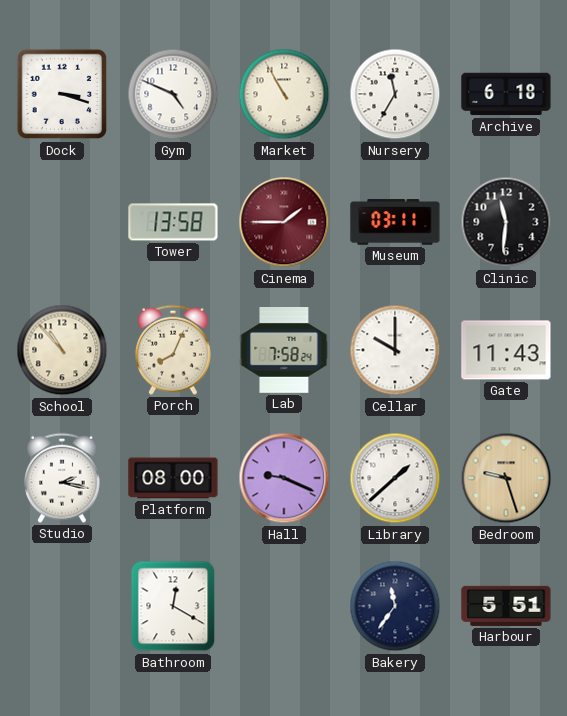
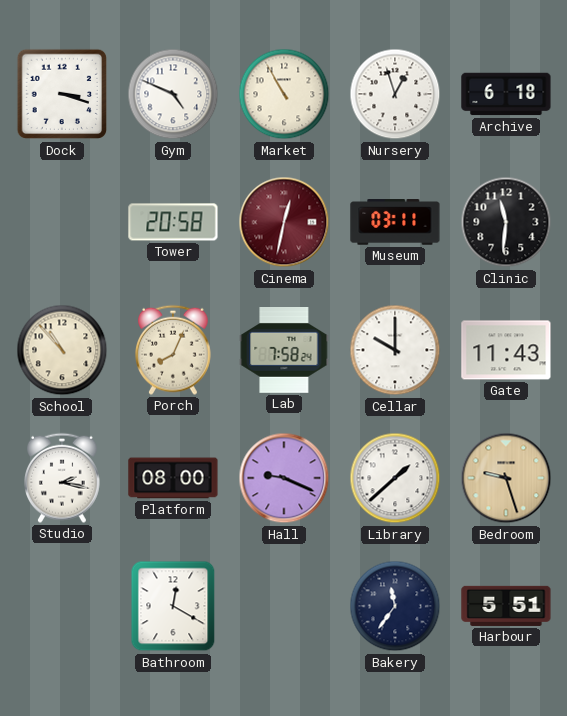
Nursery: 11:35 -> 12:57 (395, 94)
Tower: 13:58 -> 20:58 (173, 222)
Cinema: 1:45 -> 12:32 (284, 222)
